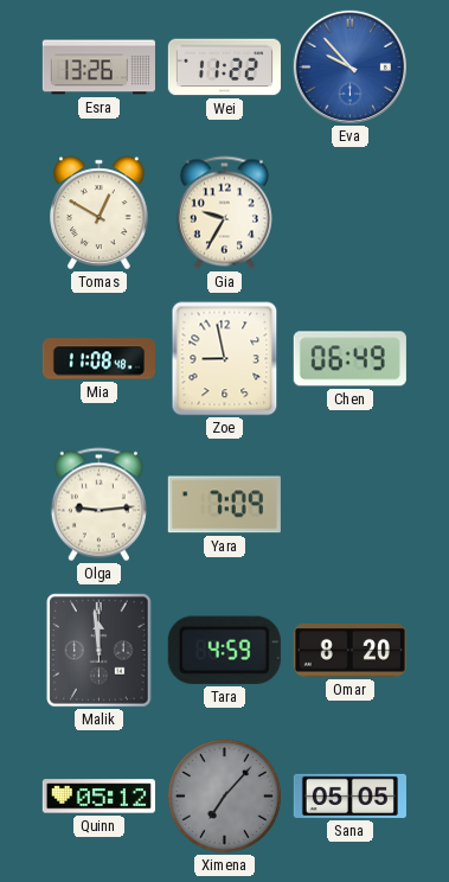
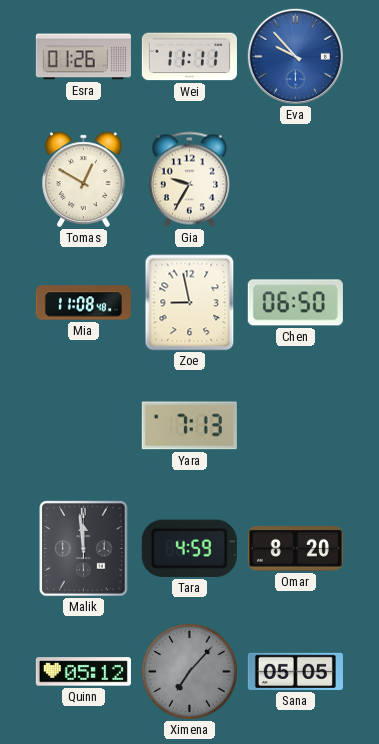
Esra: 13:26 -> 01:26 (83, 57)
Wei: 11:22 -> 11:11 (189, 57)
Chen: 06:49 -> 06:50 (295, 303)
Olga: 9:14 -> none (98, 505)
Yara: 7:09 -> 7:13 (189, 426)
